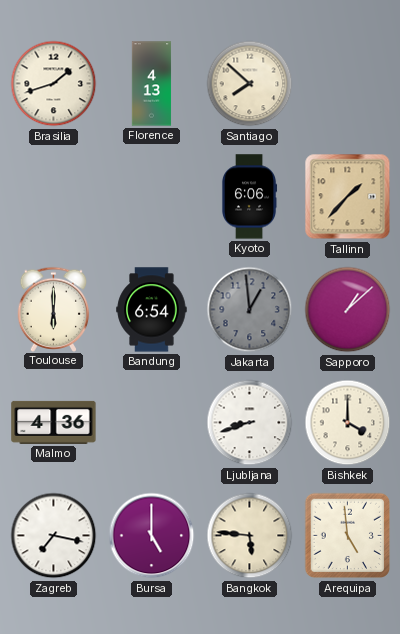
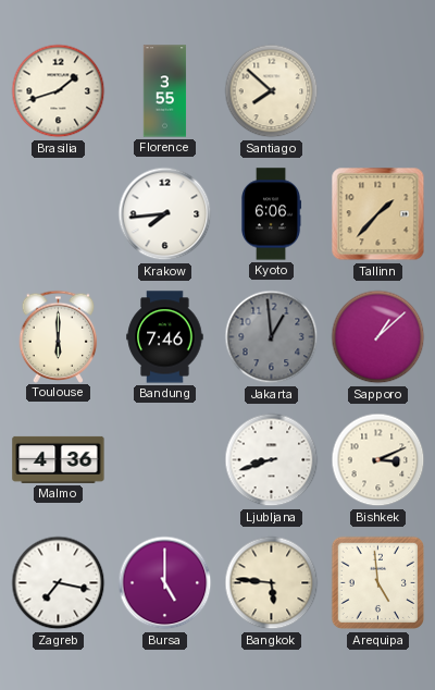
Florence: 4:13 -> 3:55 (165, 91)
Krakow: none -> 7:44 (165, 214)
Bandung: 6:54 -> 7:46 (165, 337)
Bishkek: 4:00 -> 3:11 (378, 460)
